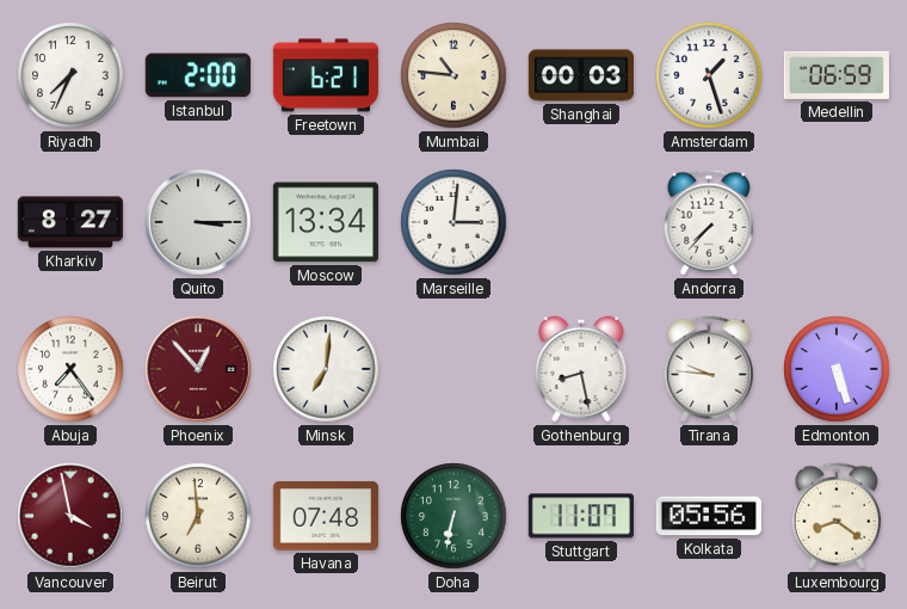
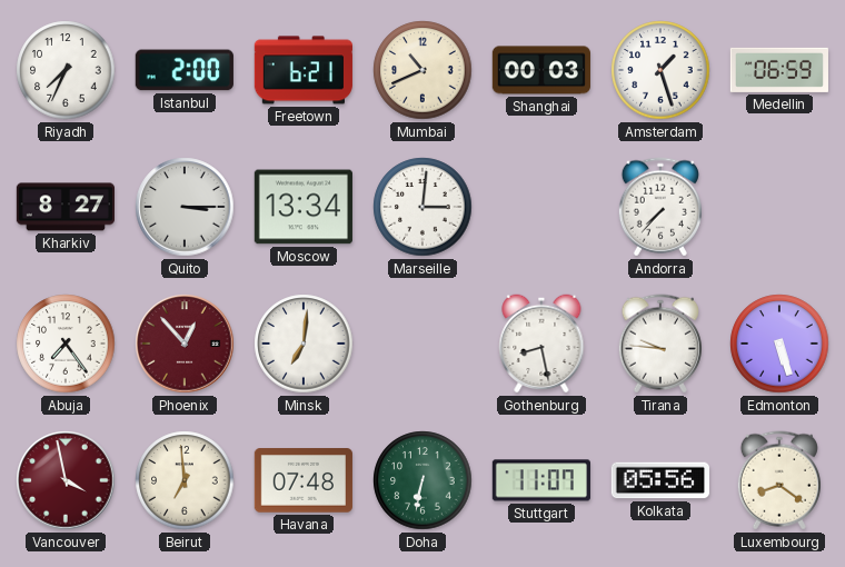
Mumbai: 10:46 -> 10:41 (422, 70)
